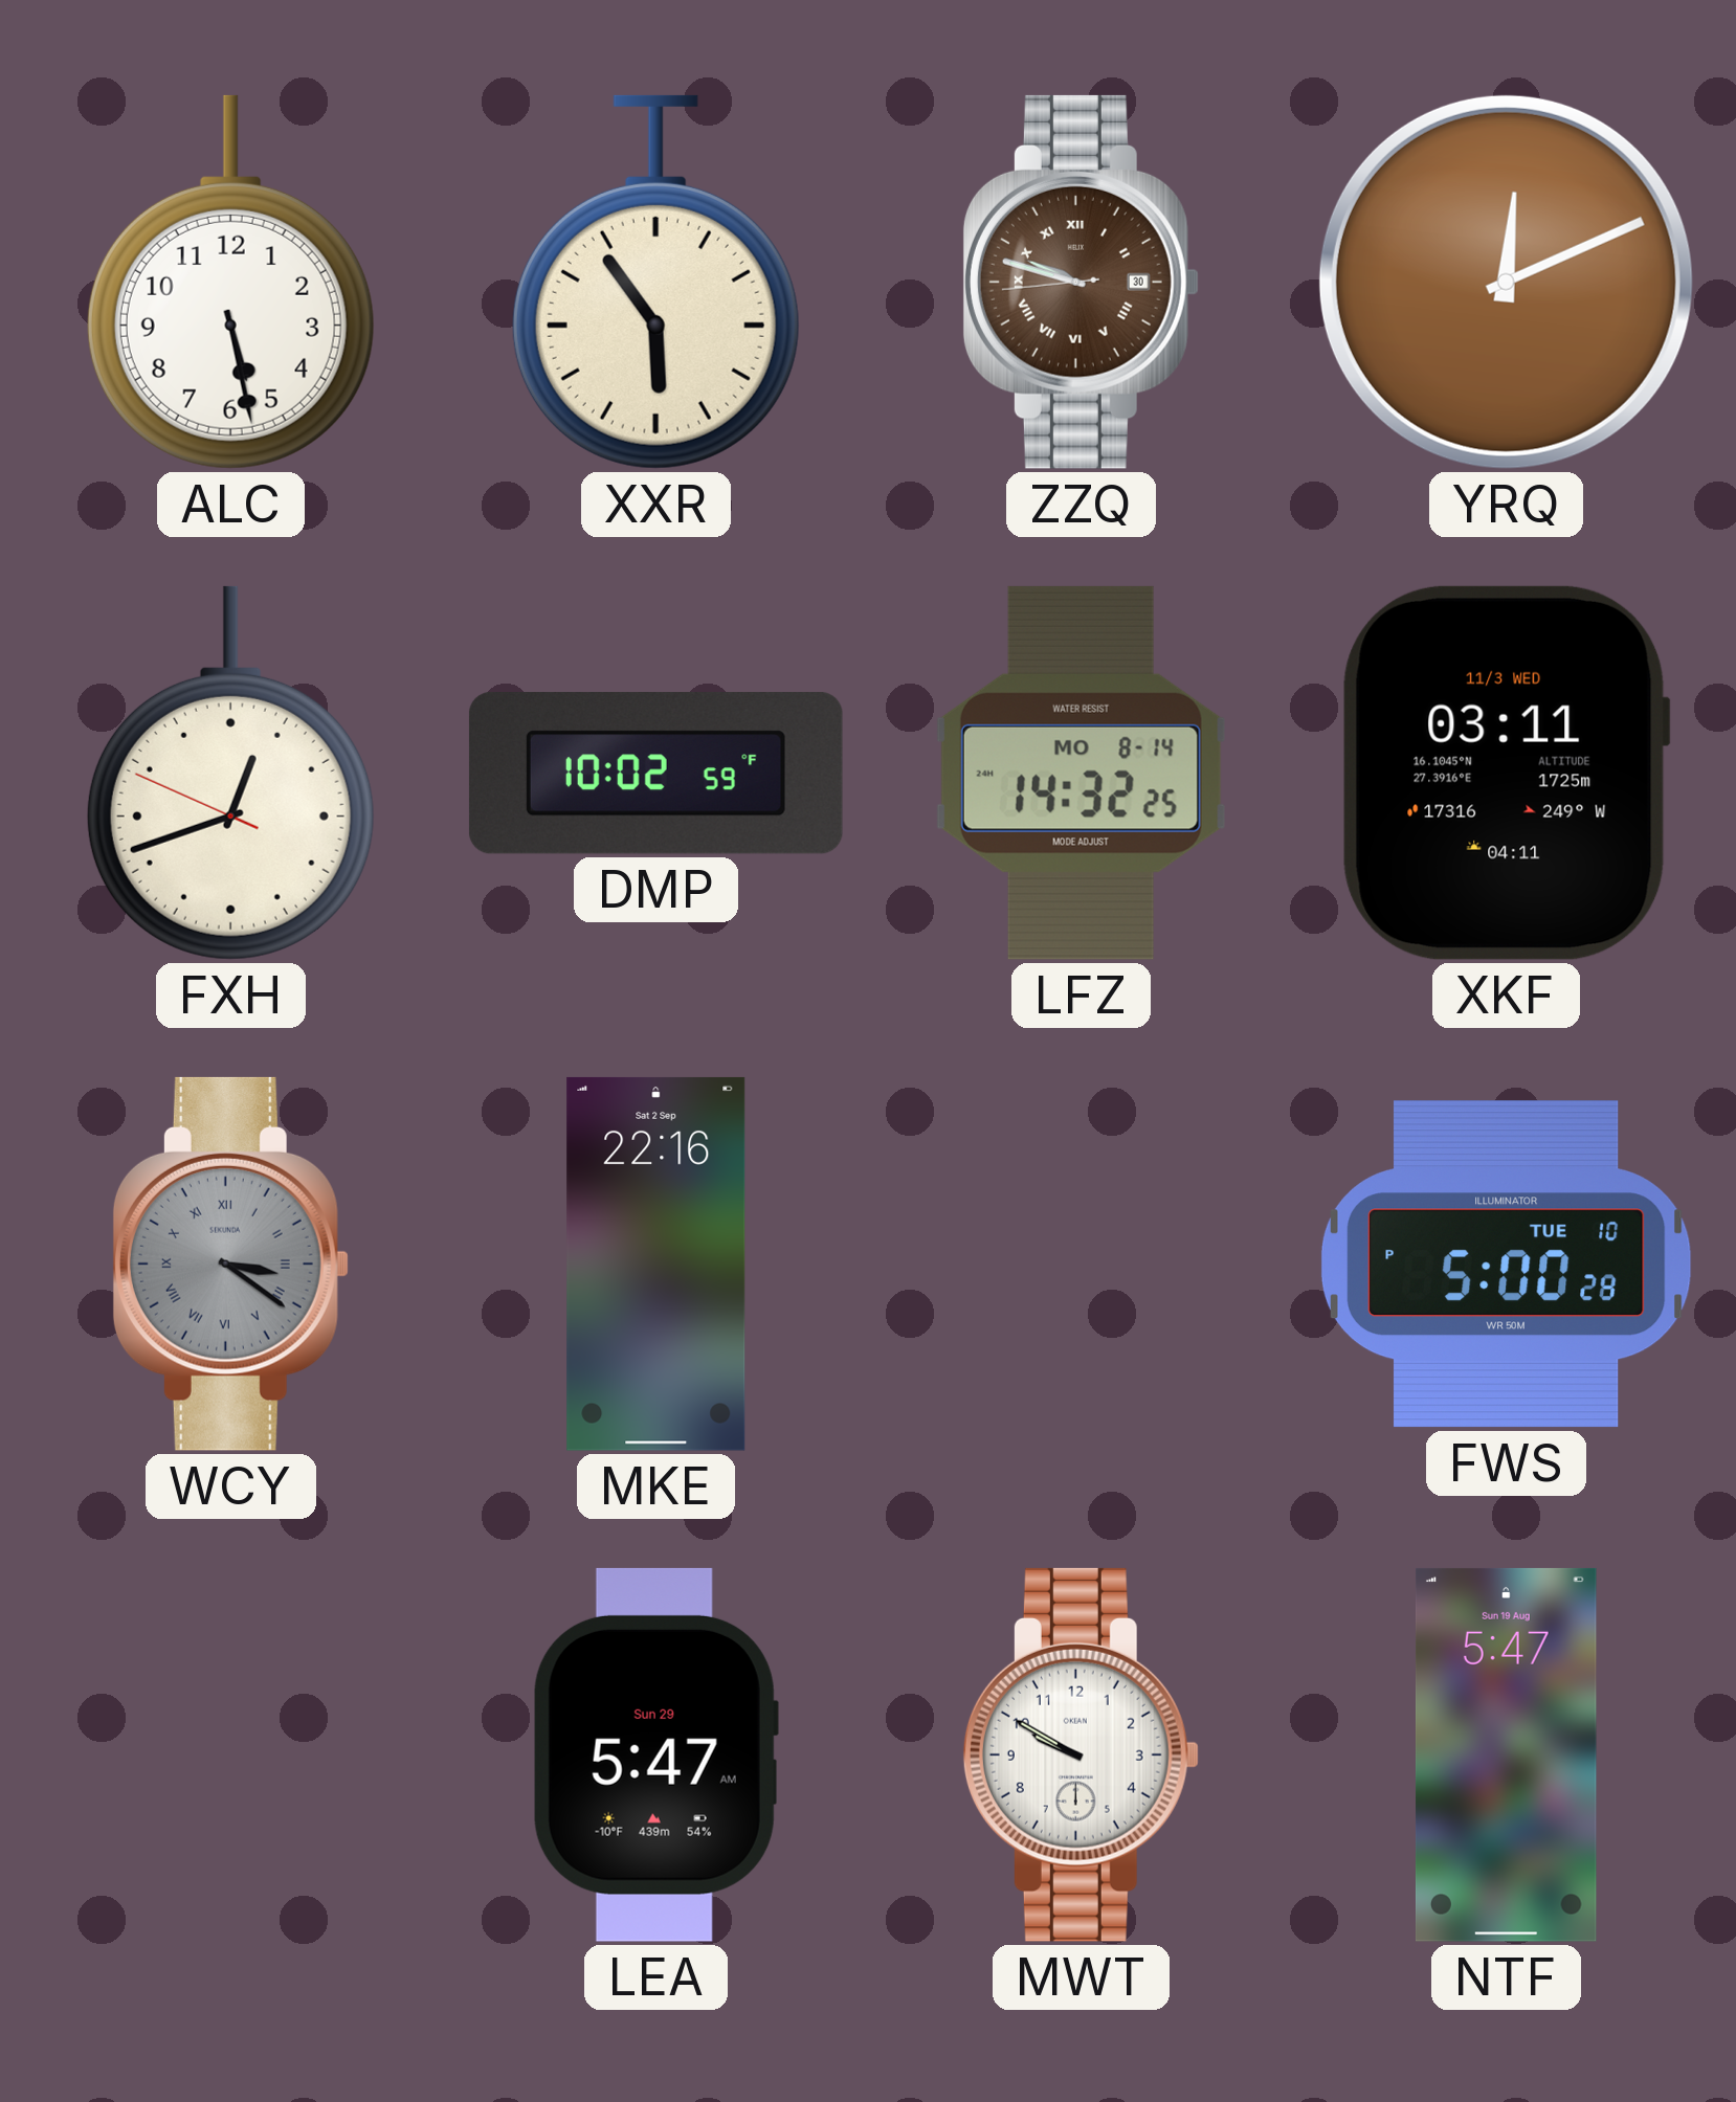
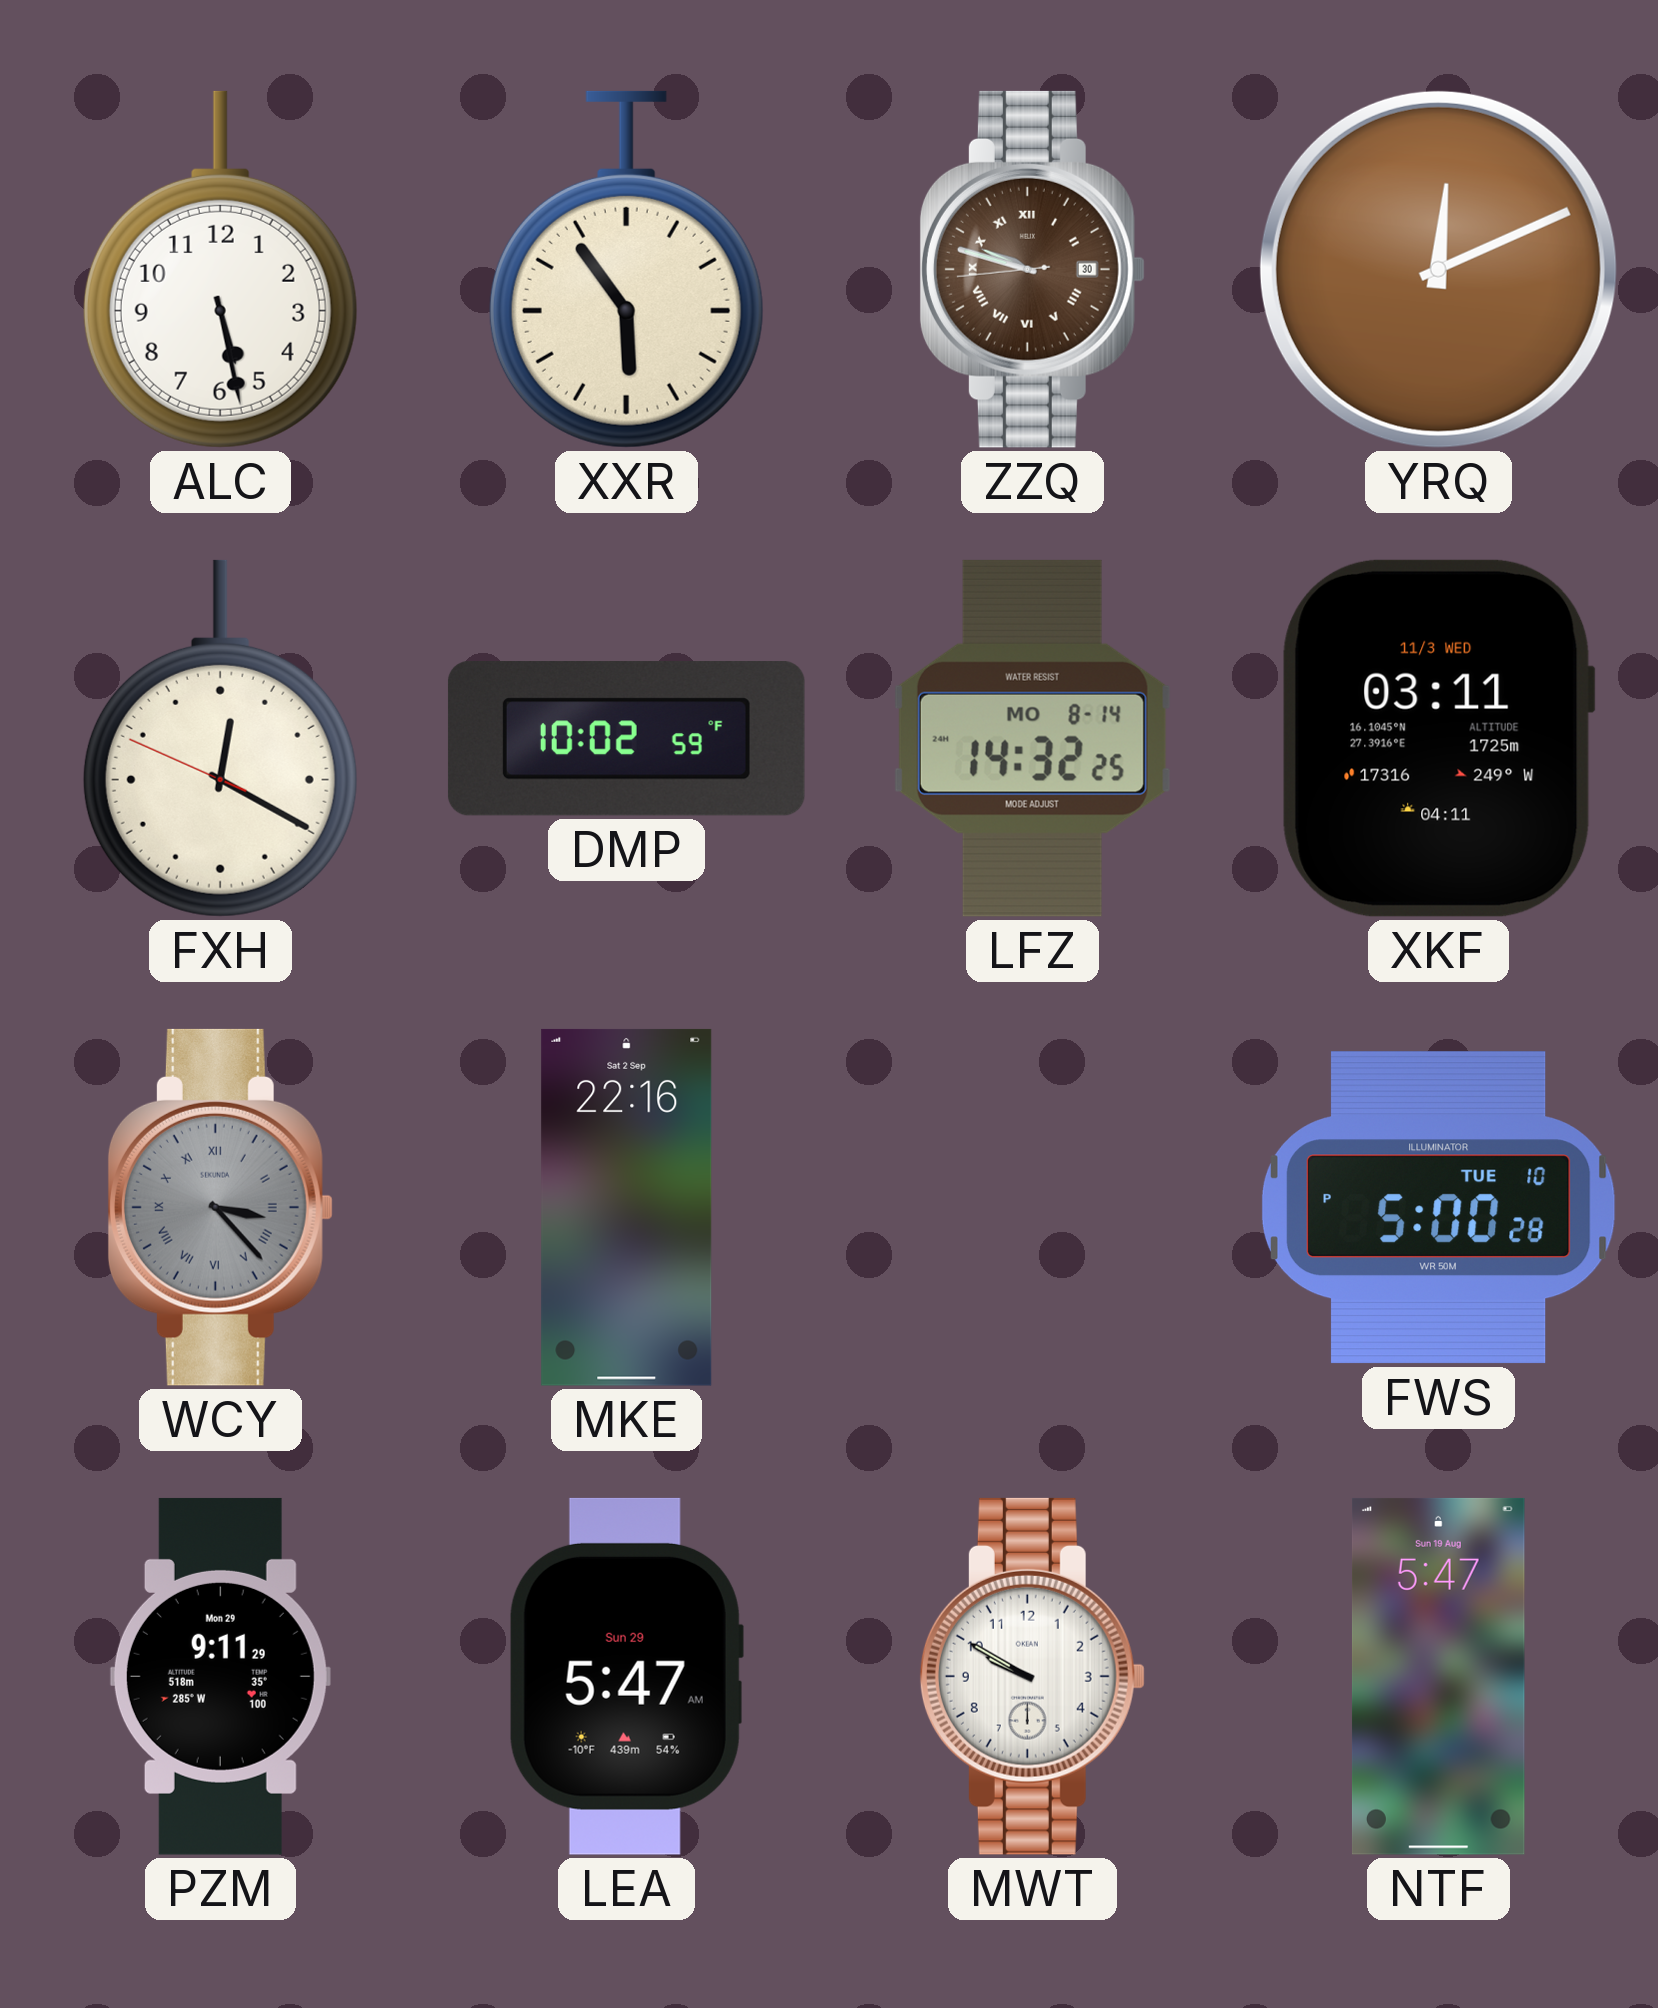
FXH: 12:41 -> 12:19 (220, 738)
WCY: 3:21 -> 3:23 (220, 1207)
PZM: none -> 9:11 (220, 1676)
